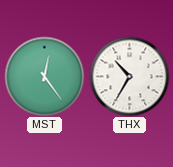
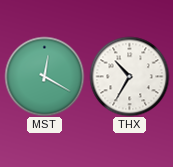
MST: 12:24 -> 12:20 (44, 76)
